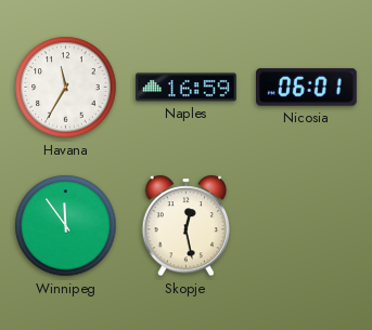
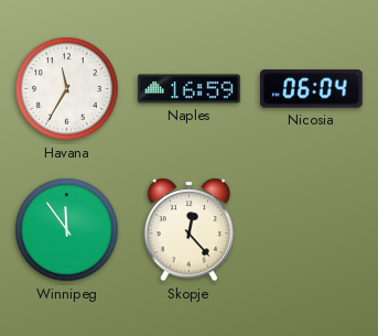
Nicosia: 06:01 -> 06:04 (312, 89)
Skopje: 12:28 -> 12:23 (190, 230)
